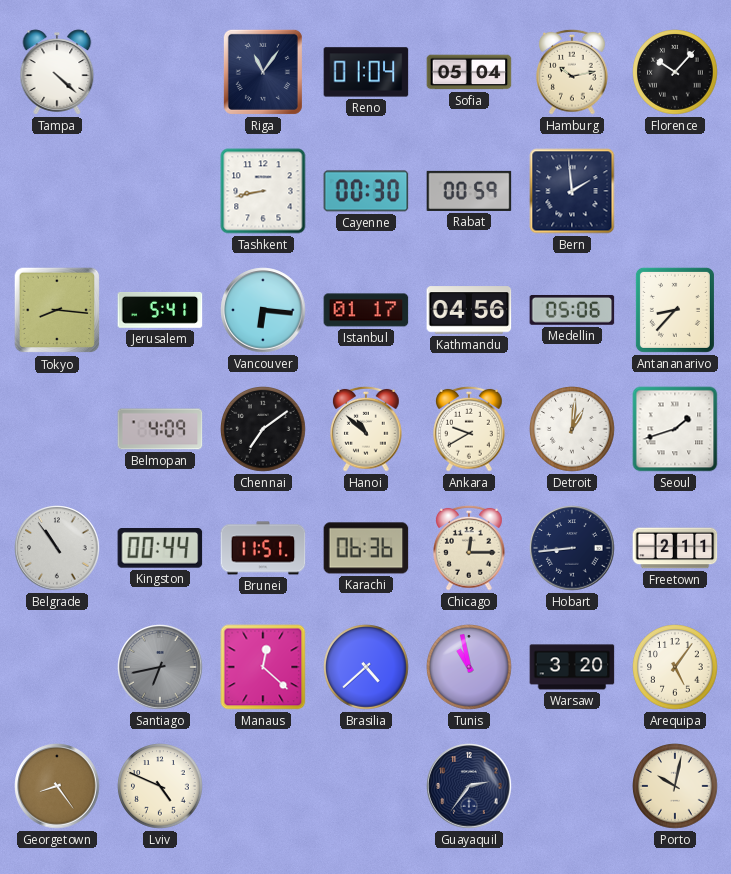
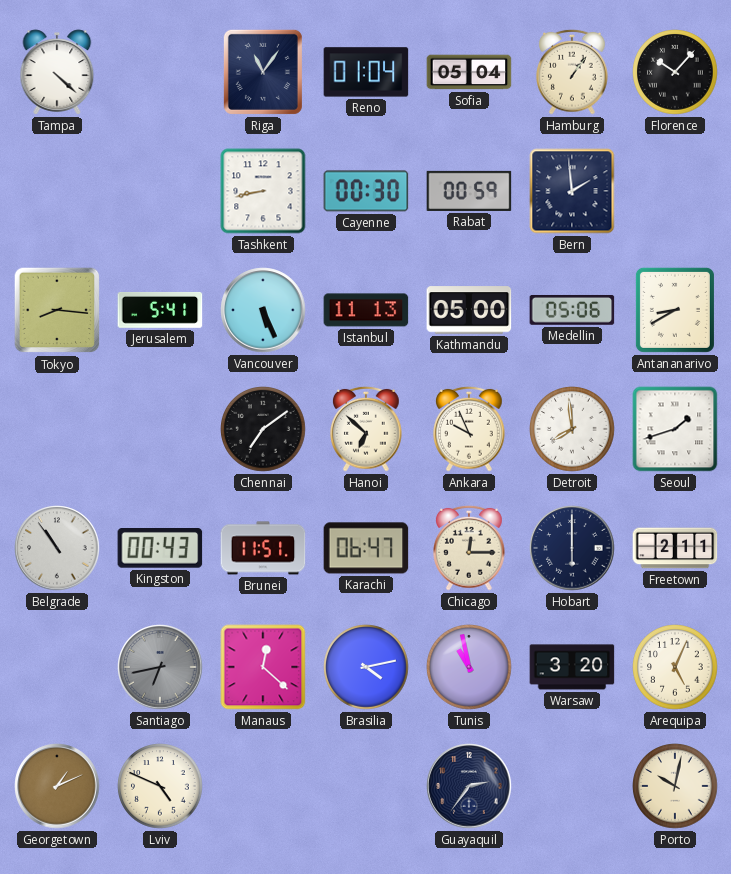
Hamburg: 10:13 -> 1:06 (572, 72)
Vancouver: 6:16 -> 5:26 (263, 310)
Istanbul: 01:17 -> 11:13 (366, 310)
Kathmandu: 04:56 -> 05:00 (469, 310)
Antananarivo: 8:37 -> 8:40 (675, 310)
Belmopan: 4:09 -> none (160, 429)
Hanoi: 10:52 -> 6:52 (366, 429)
Ankara: 9:40 -> 9:56 (469, 429)
Detroit: 1:01 -> 7:59 (572, 429)
Kingston: 00:44 -> 00:43 (160, 548)
Karachi: 06:36 -> 06:47 (366, 548)
Hobart: 8:44 -> 6:00 (572, 548)
Brasilia: 4:38 -> 4:13 (366, 667)
Arequipa: 5:06 -> 5:04 (675, 667)
Georgetown: 8:24 -> 1:11 (57, 786)
